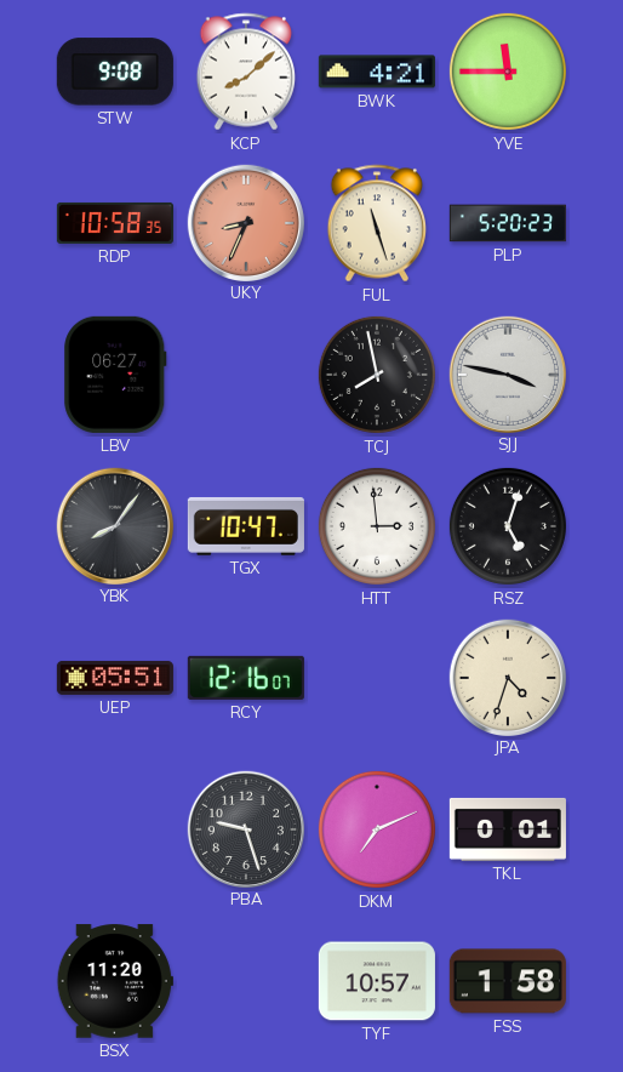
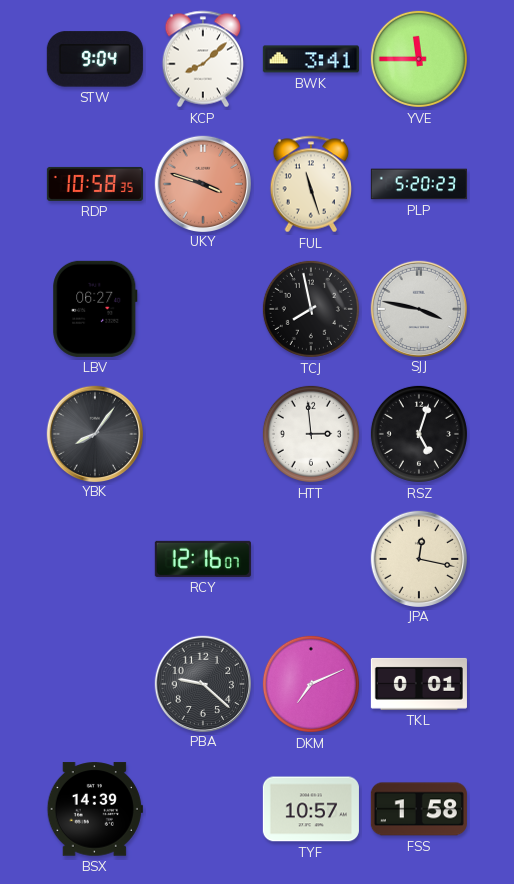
STW: 9:08 -> 9:04 (95, 59)
BWK: 4:21 -> 3:41 (311, 59)
UKY: 8:34 -> 3:48 (202, 183)
TGX: 10:47 -> none (246, 526)
UEP: 05:51 -> none (115, 678)
JPA: 4:33 -> 12:17 (418, 558)
PBA: 9:27 -> 9:22 (202, 683)
BSX: 11:20 -> 14:39 (95, 809)
